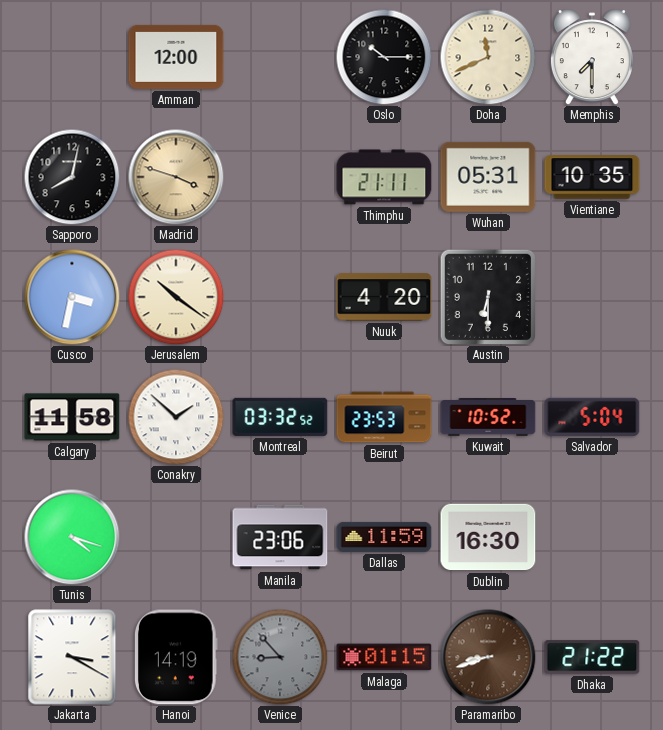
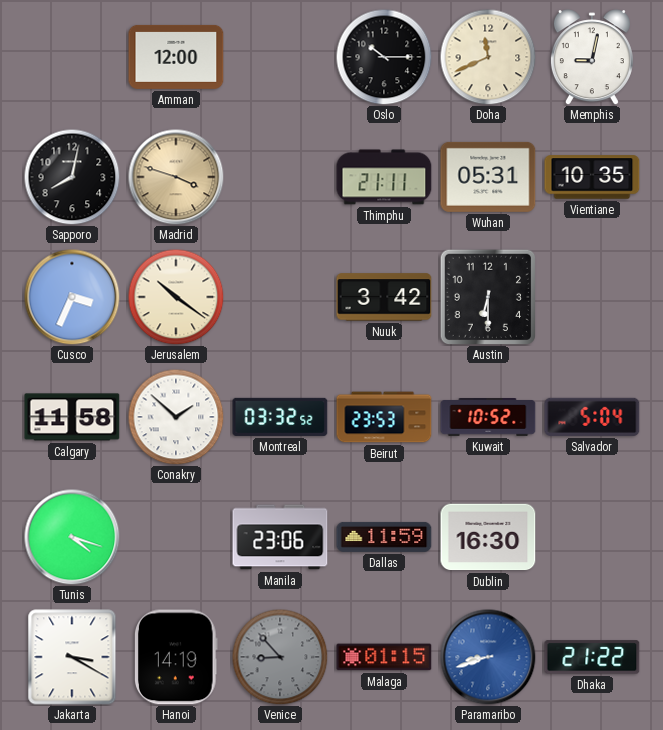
Memphis: 7:30 -> 9:02 (592, 57)
Cusco: 3:32 -> 3:34 (72, 297)
Nuuk: 4:20 -> 3:42 (384, 297)
Paramaribo dial: brown -> blue (488, 657)
